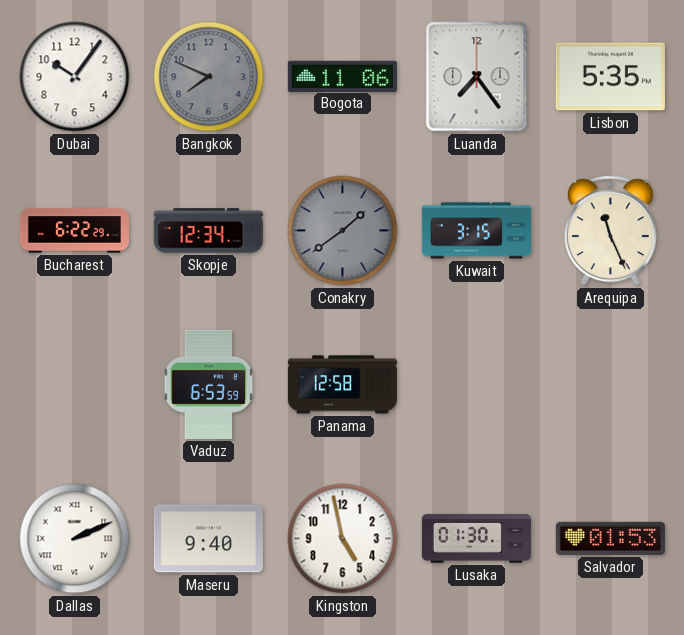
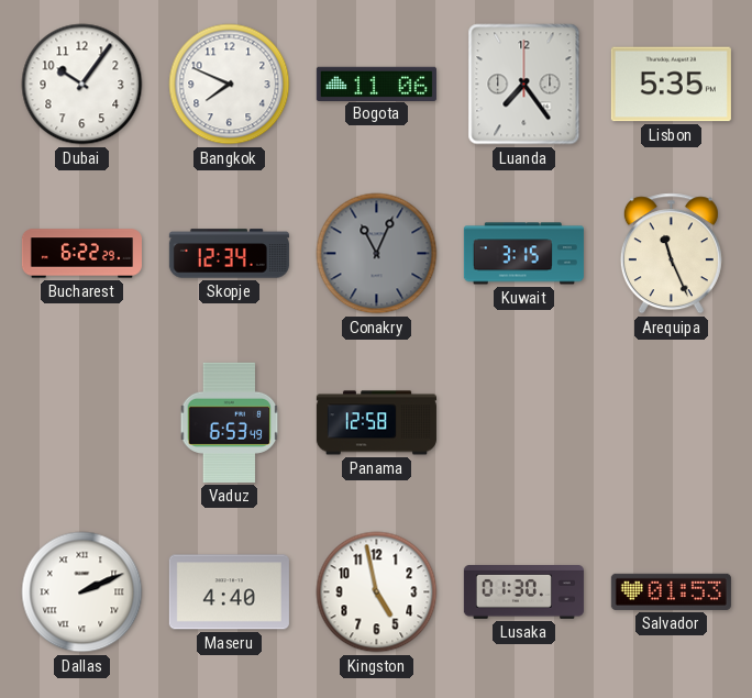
Bangkok dial: grey -> white (230, 85)
Conakry: 1:39 -> 11:04 (377, 254)
Vaduz: 6:53:59 -> 6:53:49 (230, 422)
Maseru: 9:40 -> 4:40 (229, 592)
